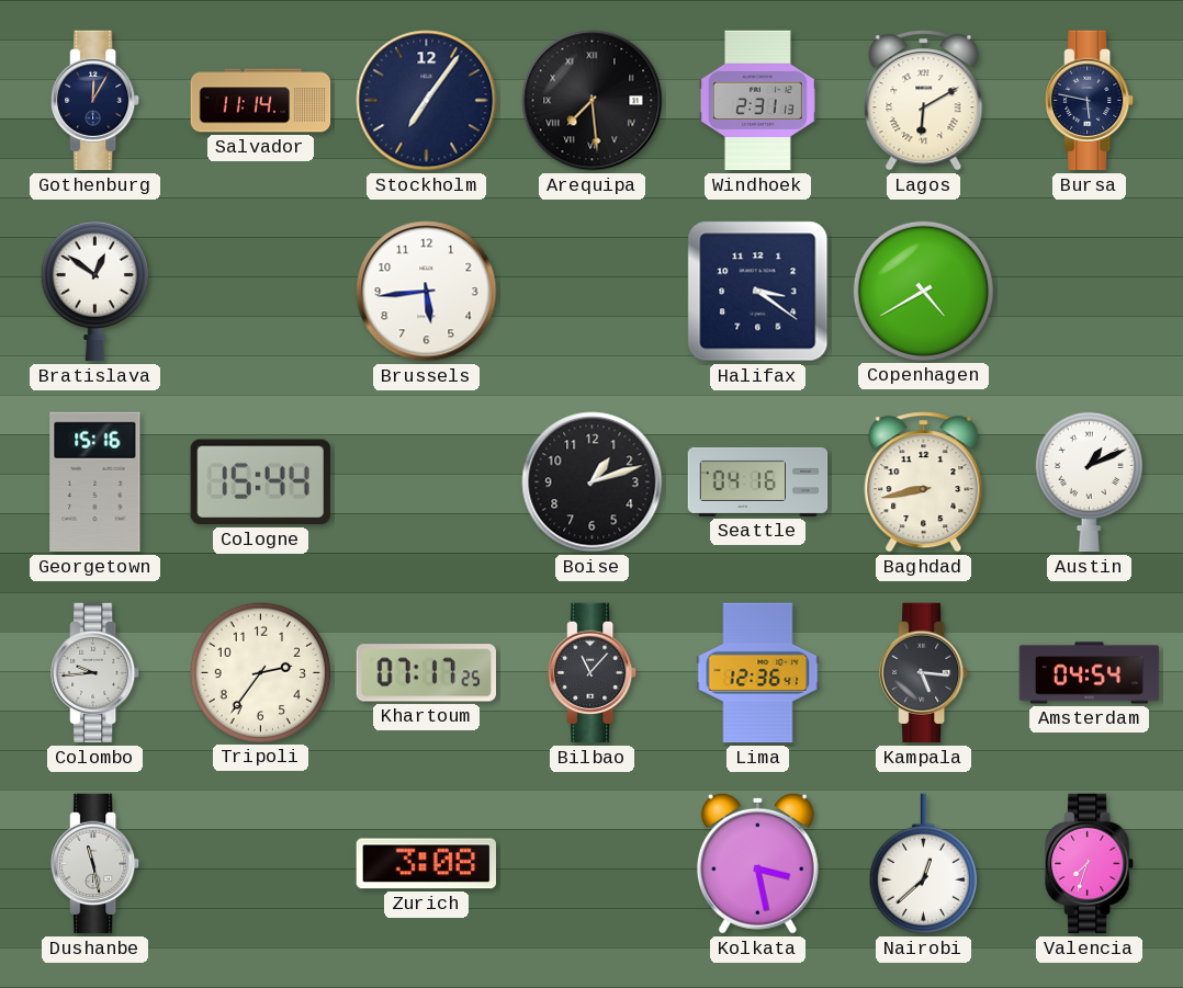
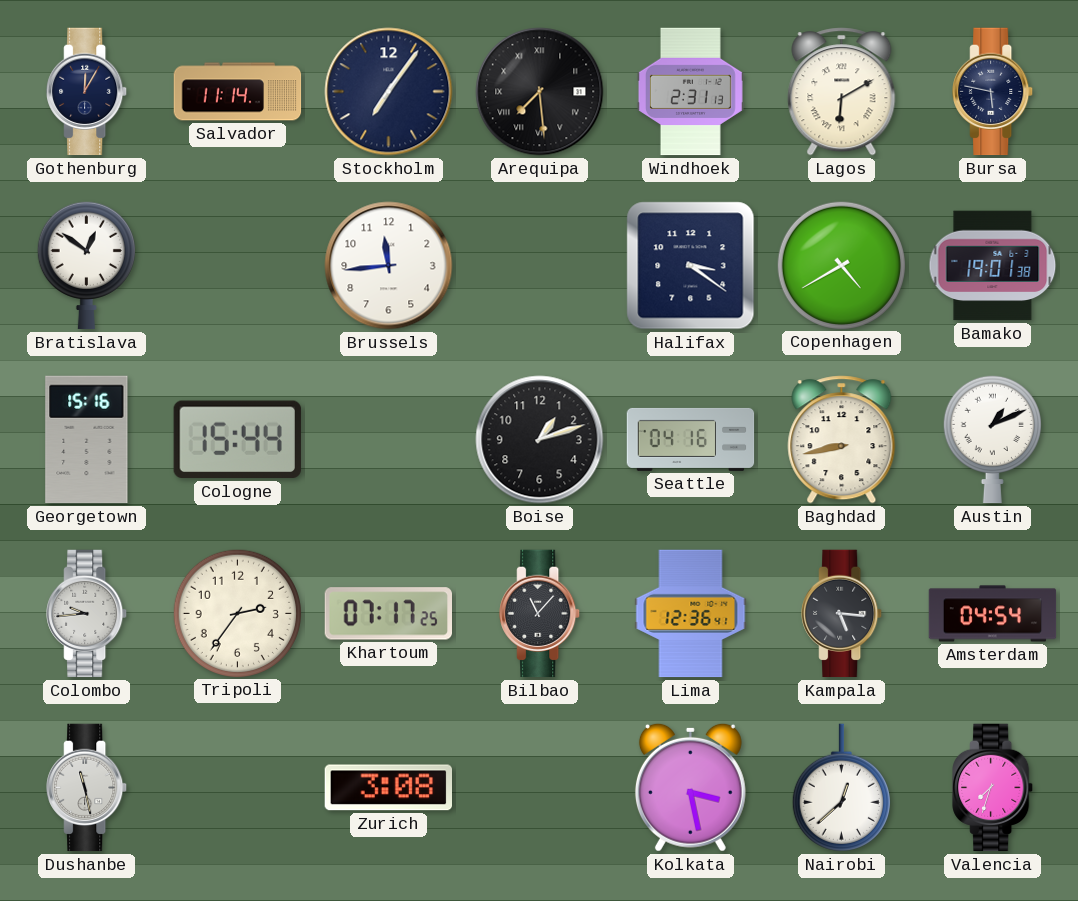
Brussels: 5:44 -> 11:44 (389, 266)
Bamako: none -> 19:01 (993, 266)
